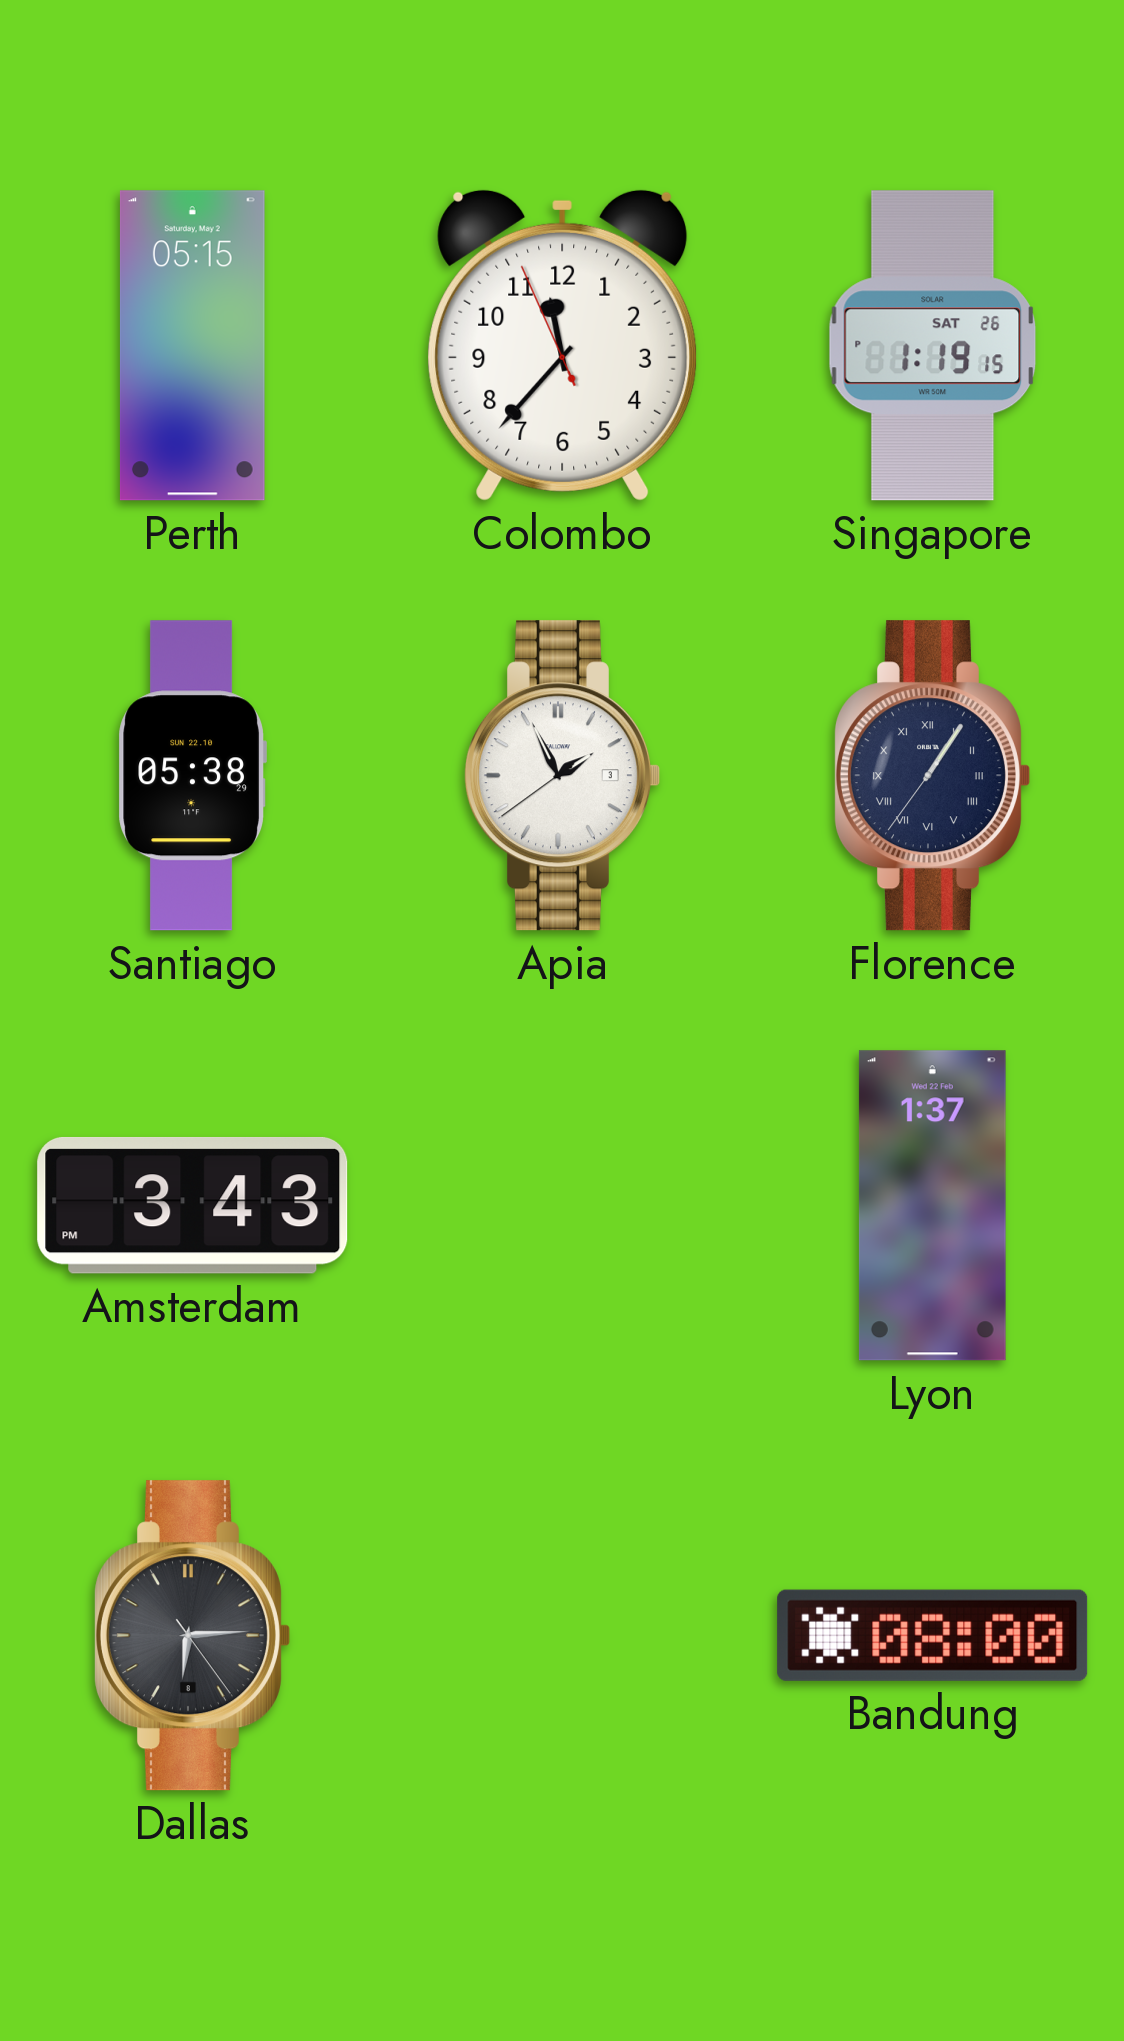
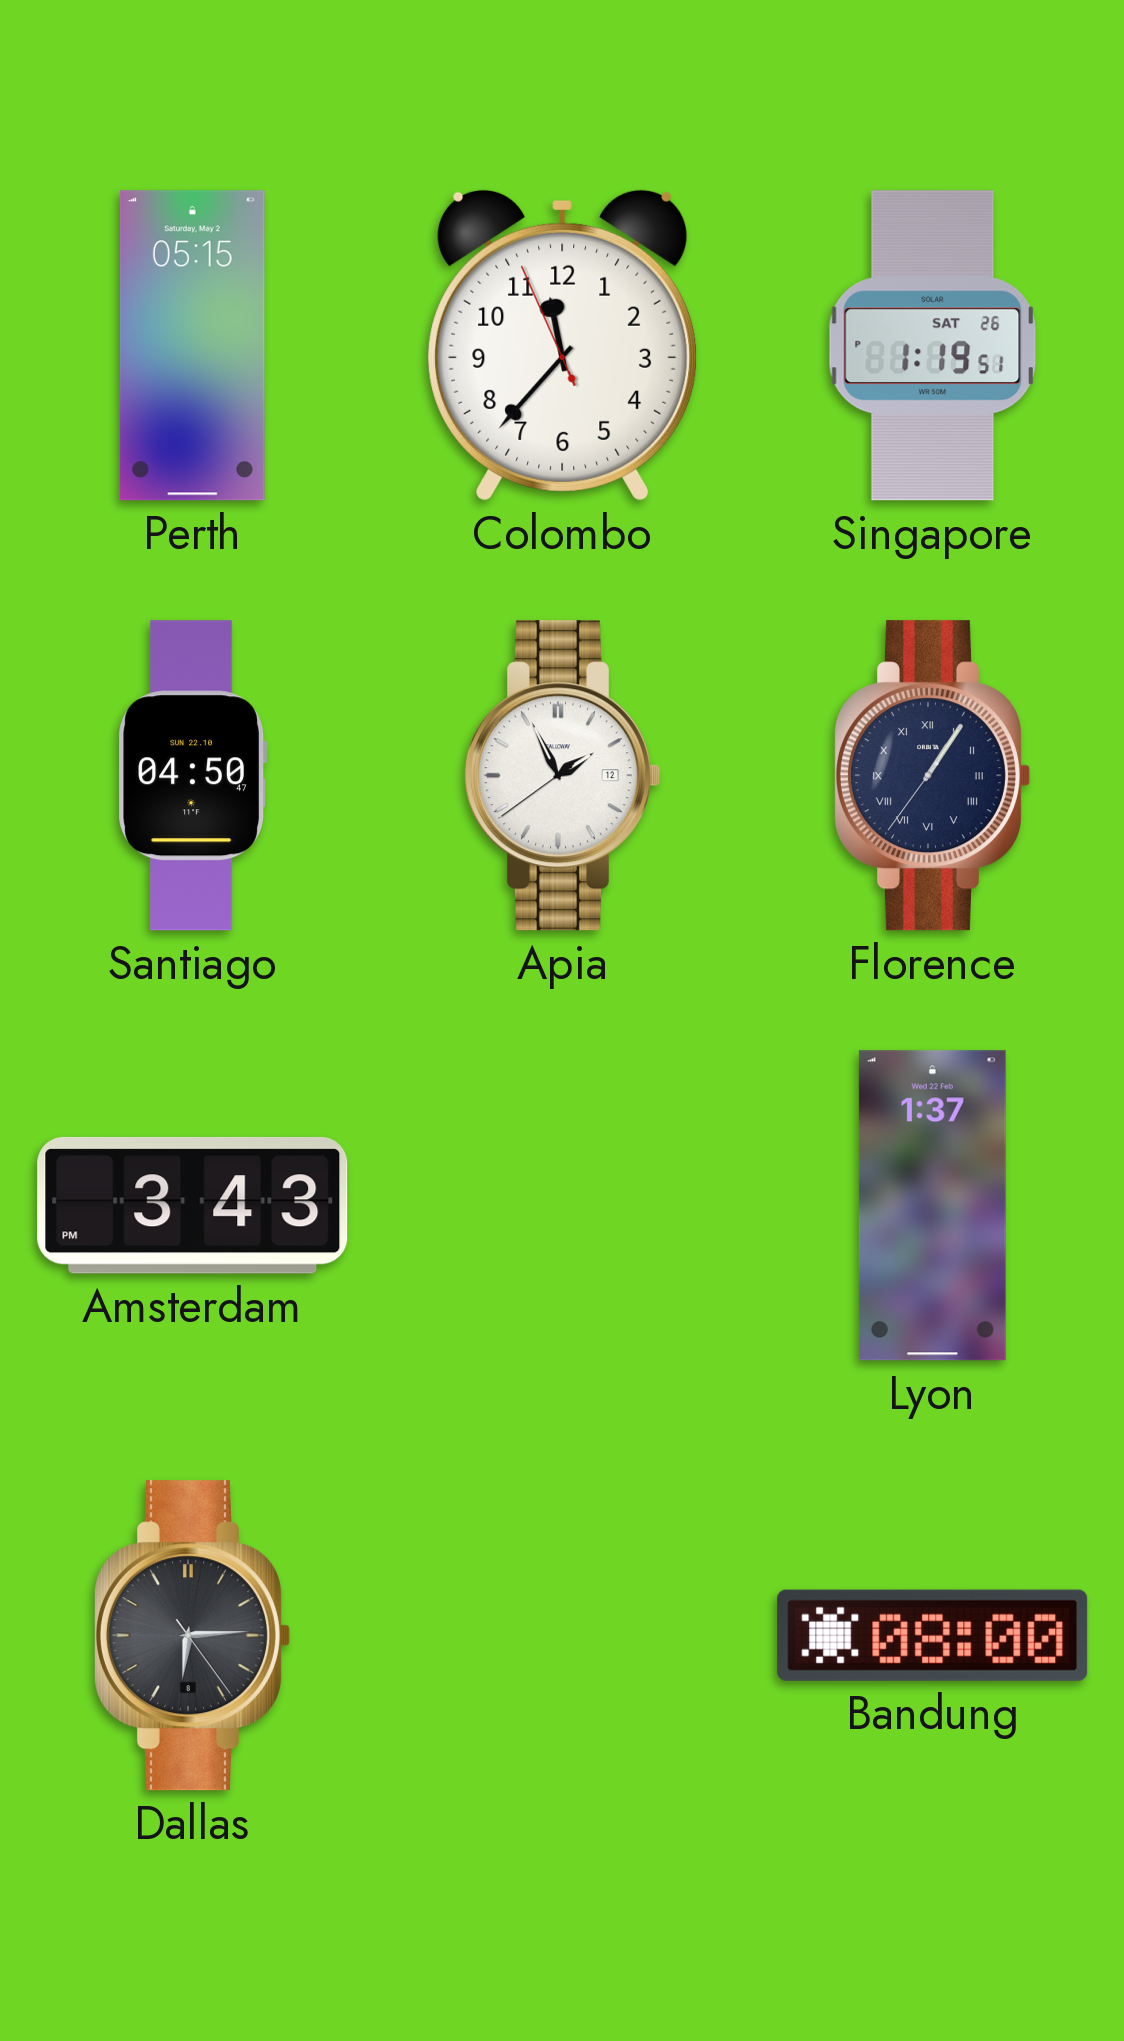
Singapore: 1:19:15 PM -> 1:19:51 PM (933, 346)
Santiago: 05:38 -> 04:50 (192, 776)
Apia date: 3 -> 12 (562, 776)
